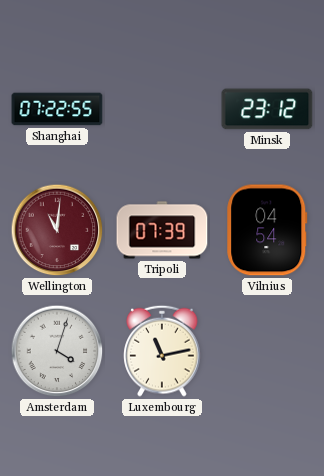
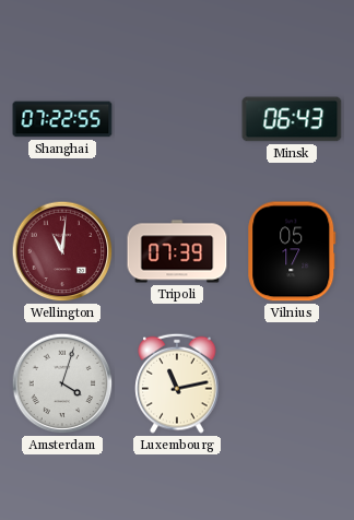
Minsk: 23:12 -> 06:43 (292, 119)
Vilnius: 04:54 -> 05:17 (292, 251)
